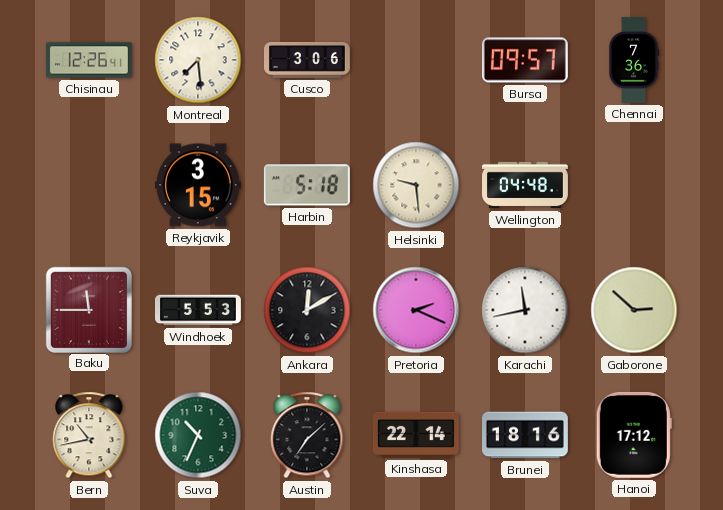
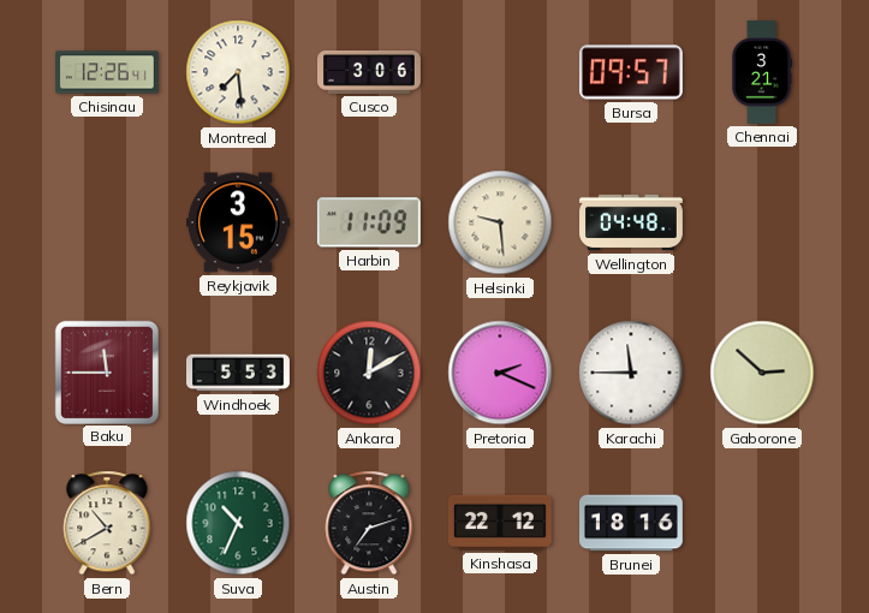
Chennai: 7:36 -> 3:21 (762, 73)
Harbin: 5:18 -> 11:09 (369, 222)
Karachi: 11:43 -> 11:45 (631, 373)
Bern: 10:43 -> 10:40 (107, 523)
Austin: 7:08 -> 7:12 (369, 523)
Kinshasa: 22:14 -> 22:12 (500, 523)
Hanoi: 17:12 -> none (634, 435)
